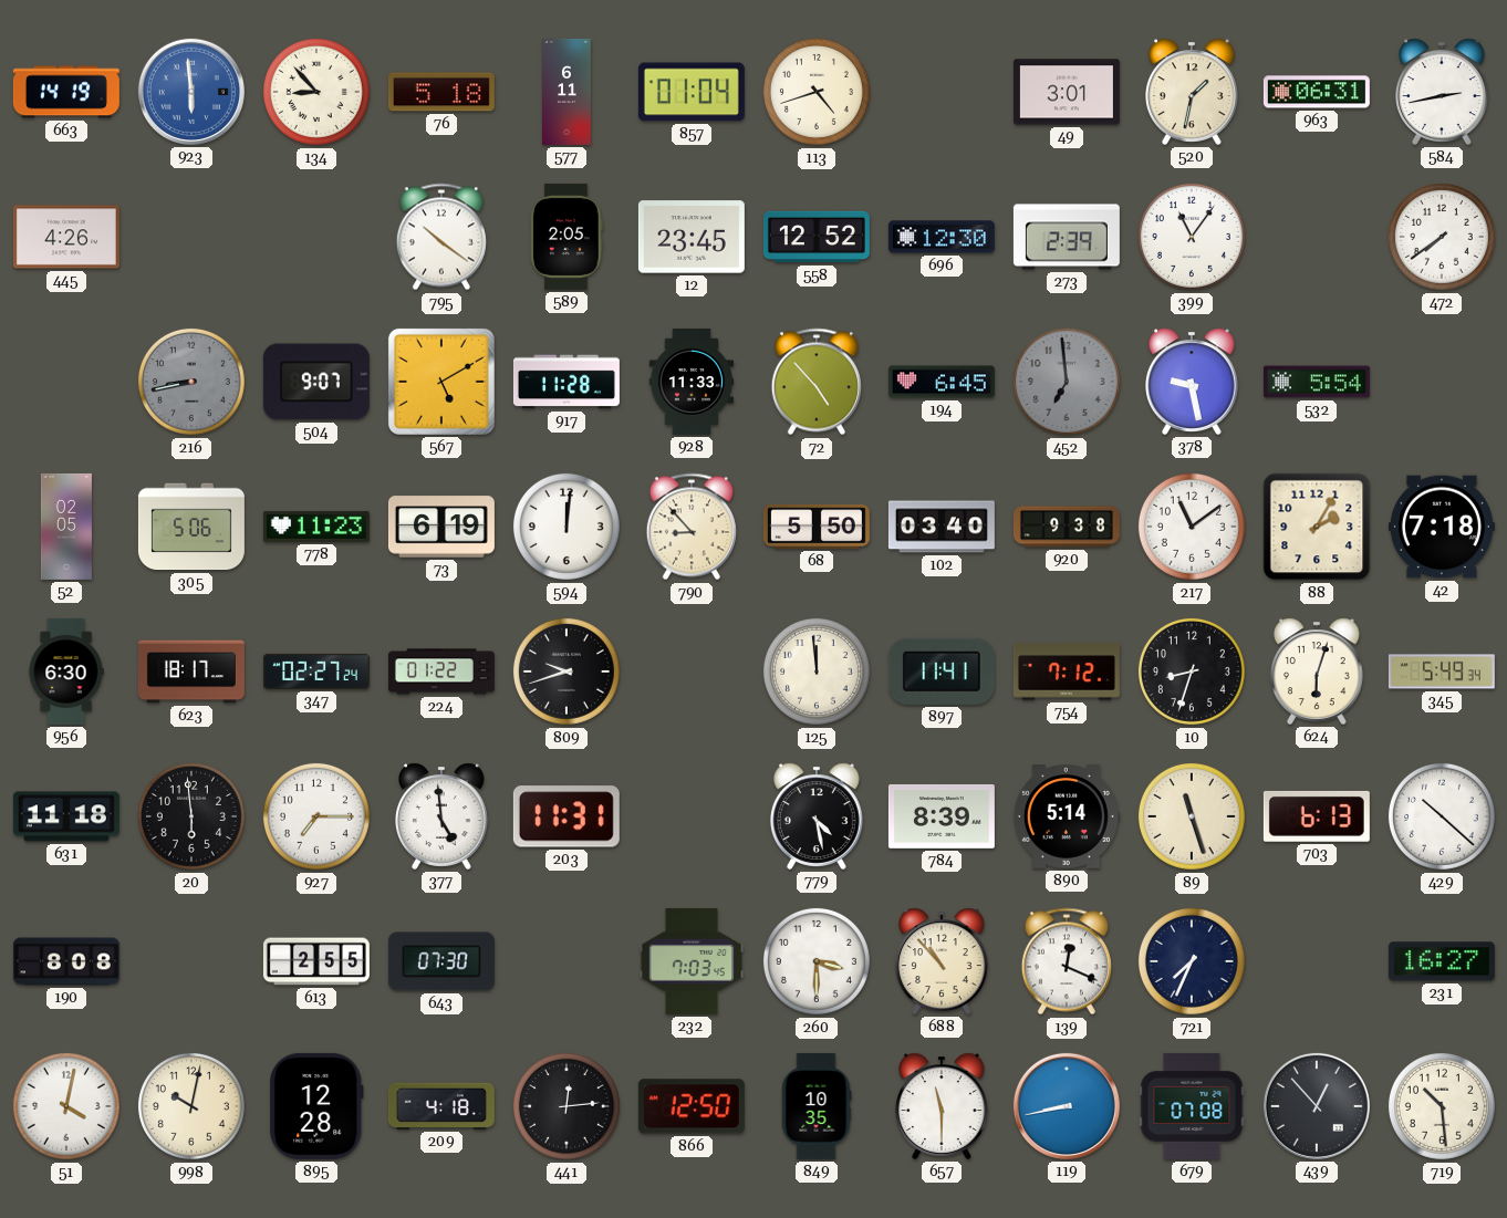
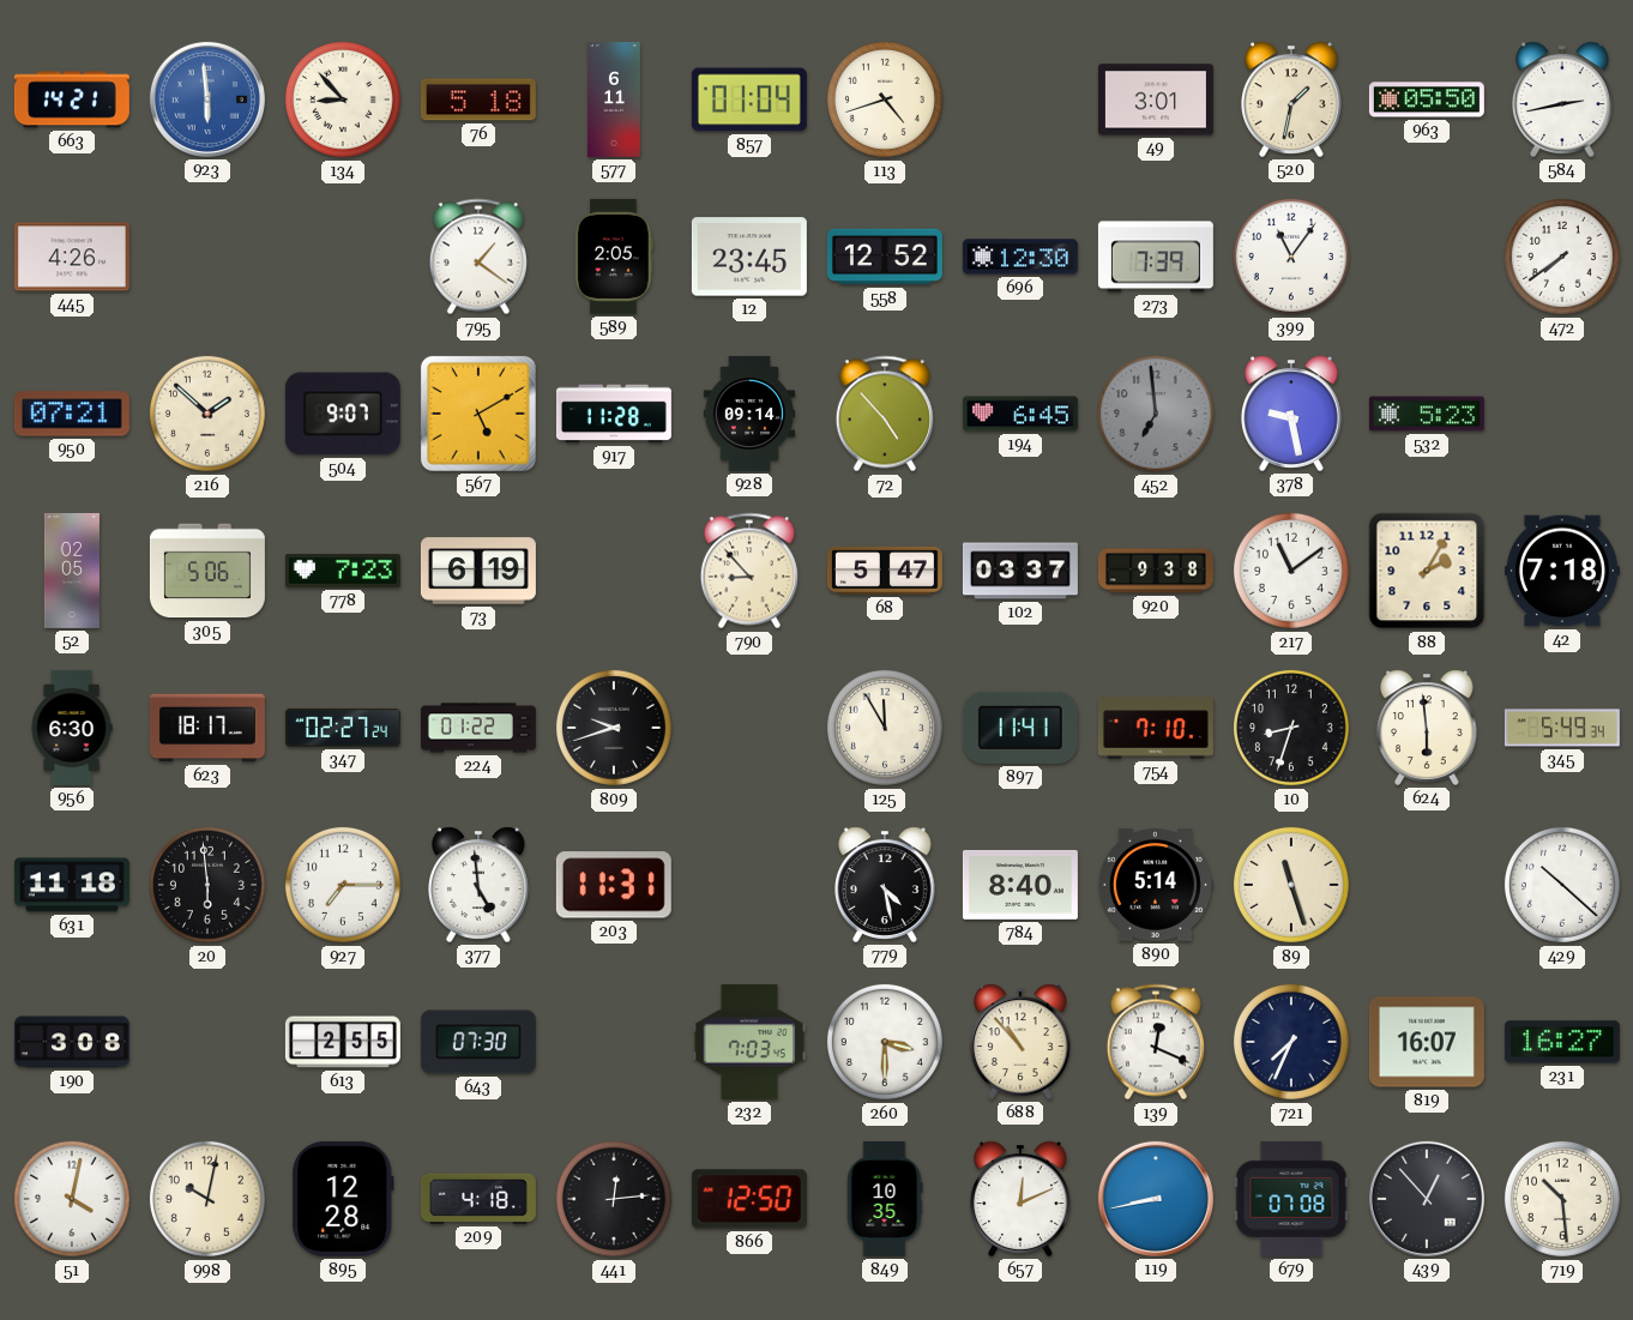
663: 14:19 -> 14:21 (72, 100)
963: 06:31 -> 05:50 (1427, 100)
795: 10:21 -> 1:21 (478, 257)
273: 2:39 -> 7:39 (1156, 257)
950: none -> 07:21 (72, 414)
216: 8:43 -> 1:52 (207, 414)
216 dial: grey -> cream (207, 414)
928: 11:33 -> 09:14 (749, 414)
532: 5:54 -> 5:23 (1427, 414)
778: 11:23 -> 7:23 (343, 571)
594: 12:01 -> none (567, 527)
68: 5:50 -> 5:47 (885, 572)
102: 03:40 -> 03:37 (1020, 571)
125: 11:59 -> 11:55 (885, 728)
754: 7:12 -> 7:10 (1156, 728)
624: 6:03 -> 5:59 (1428, 728)
784: 8:39 -> 8:40 (1020, 885)
703: 6:13 -> none (1317, 816)
190: 8:08 -> 3:08 (72, 1042)
819: none -> 16:07 (1427, 1042)
657: 11:30 -> 12:11 (1022, 1199)
